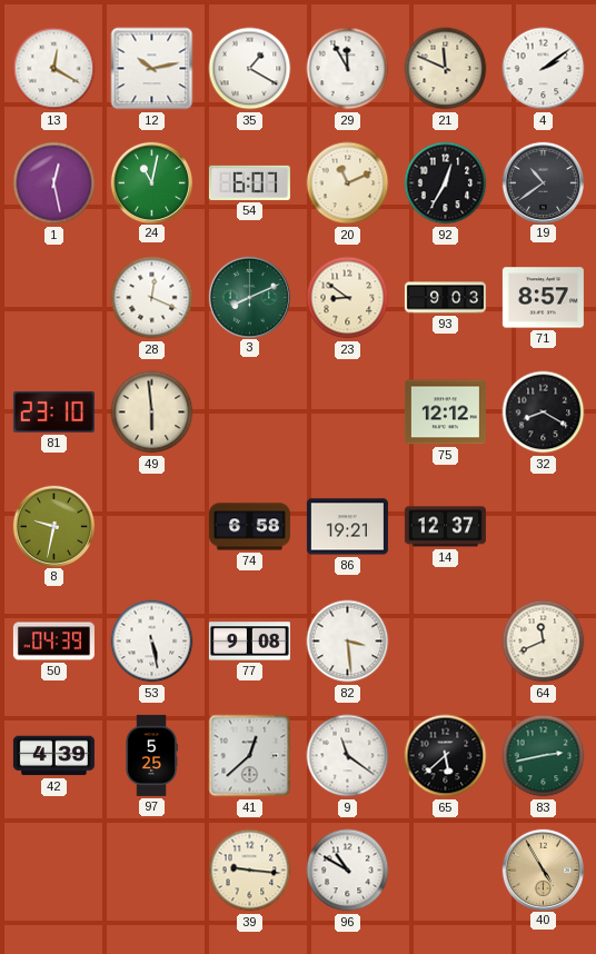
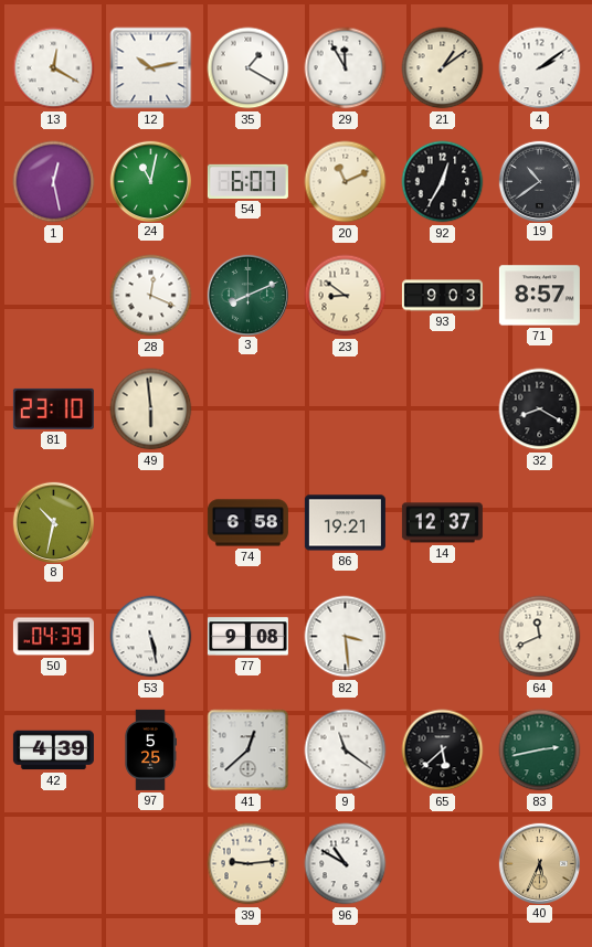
21: 11:49 -> 1:09 (443, 68)
75: 12:12 -> none (445, 413)
8: 9:32 -> 10:32 (53, 522)
39: 9:16 -> 9:14 (249, 864)
40: 4:55 -> 5:34 (539, 863)
